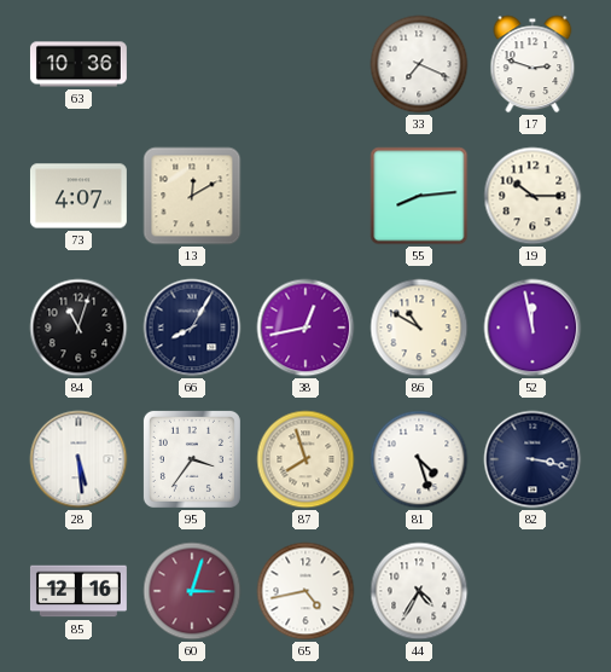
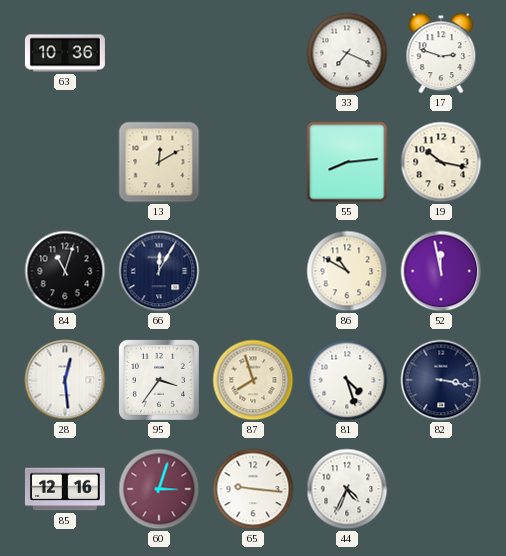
73: 4:07 -> none (78, 196)
19: 10:15 -> 10:17 (441, 162)
66: 8:05 -> 12:05 (159, 271)
38: 12:43 -> none (305, 328)
28: 5:29 -> 12:29 (65, 380)
65: 4:43 -> 9:16 (253, 489)
44: 4:35 -> 4:34 (347, 489)
